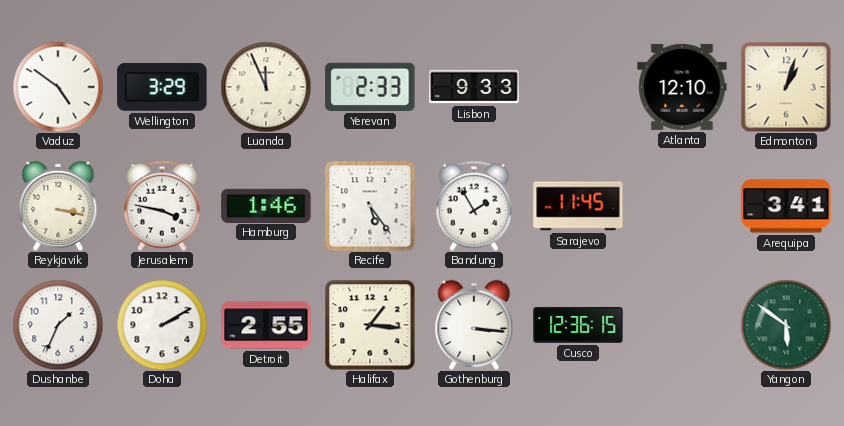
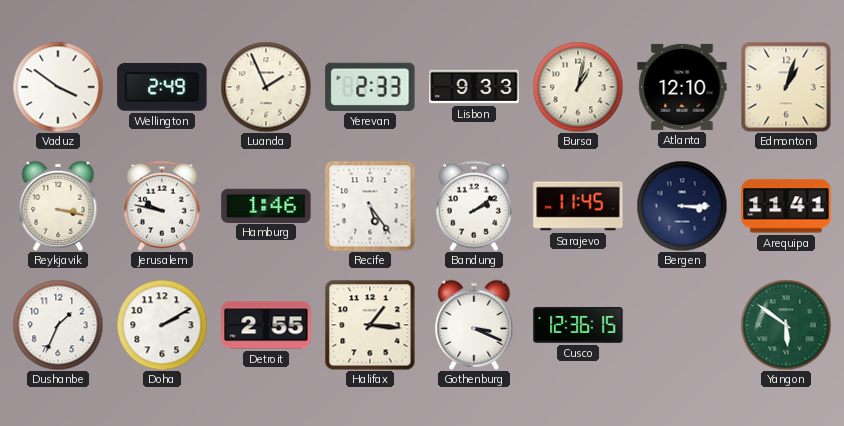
Vaduz: 4:51 -> 3:51 (58, 87)
Wellington: 3:29 -> 2:49 (162, 87)
Luanda: 11:56 -> 1:56 (266, 87)
Bursa: none -> 1:02 (578, 87)
Jerusalem: 3:47 -> 9:47 (162, 206)
Bandung: 1:55 -> 2:09 (474, 206)
Bergen: none -> 3:15 (682, 206)
Arequipa: 3:41 -> 11:41 (786, 206)
Gothenburg: 3:16 -> 3:19 (474, 325)
